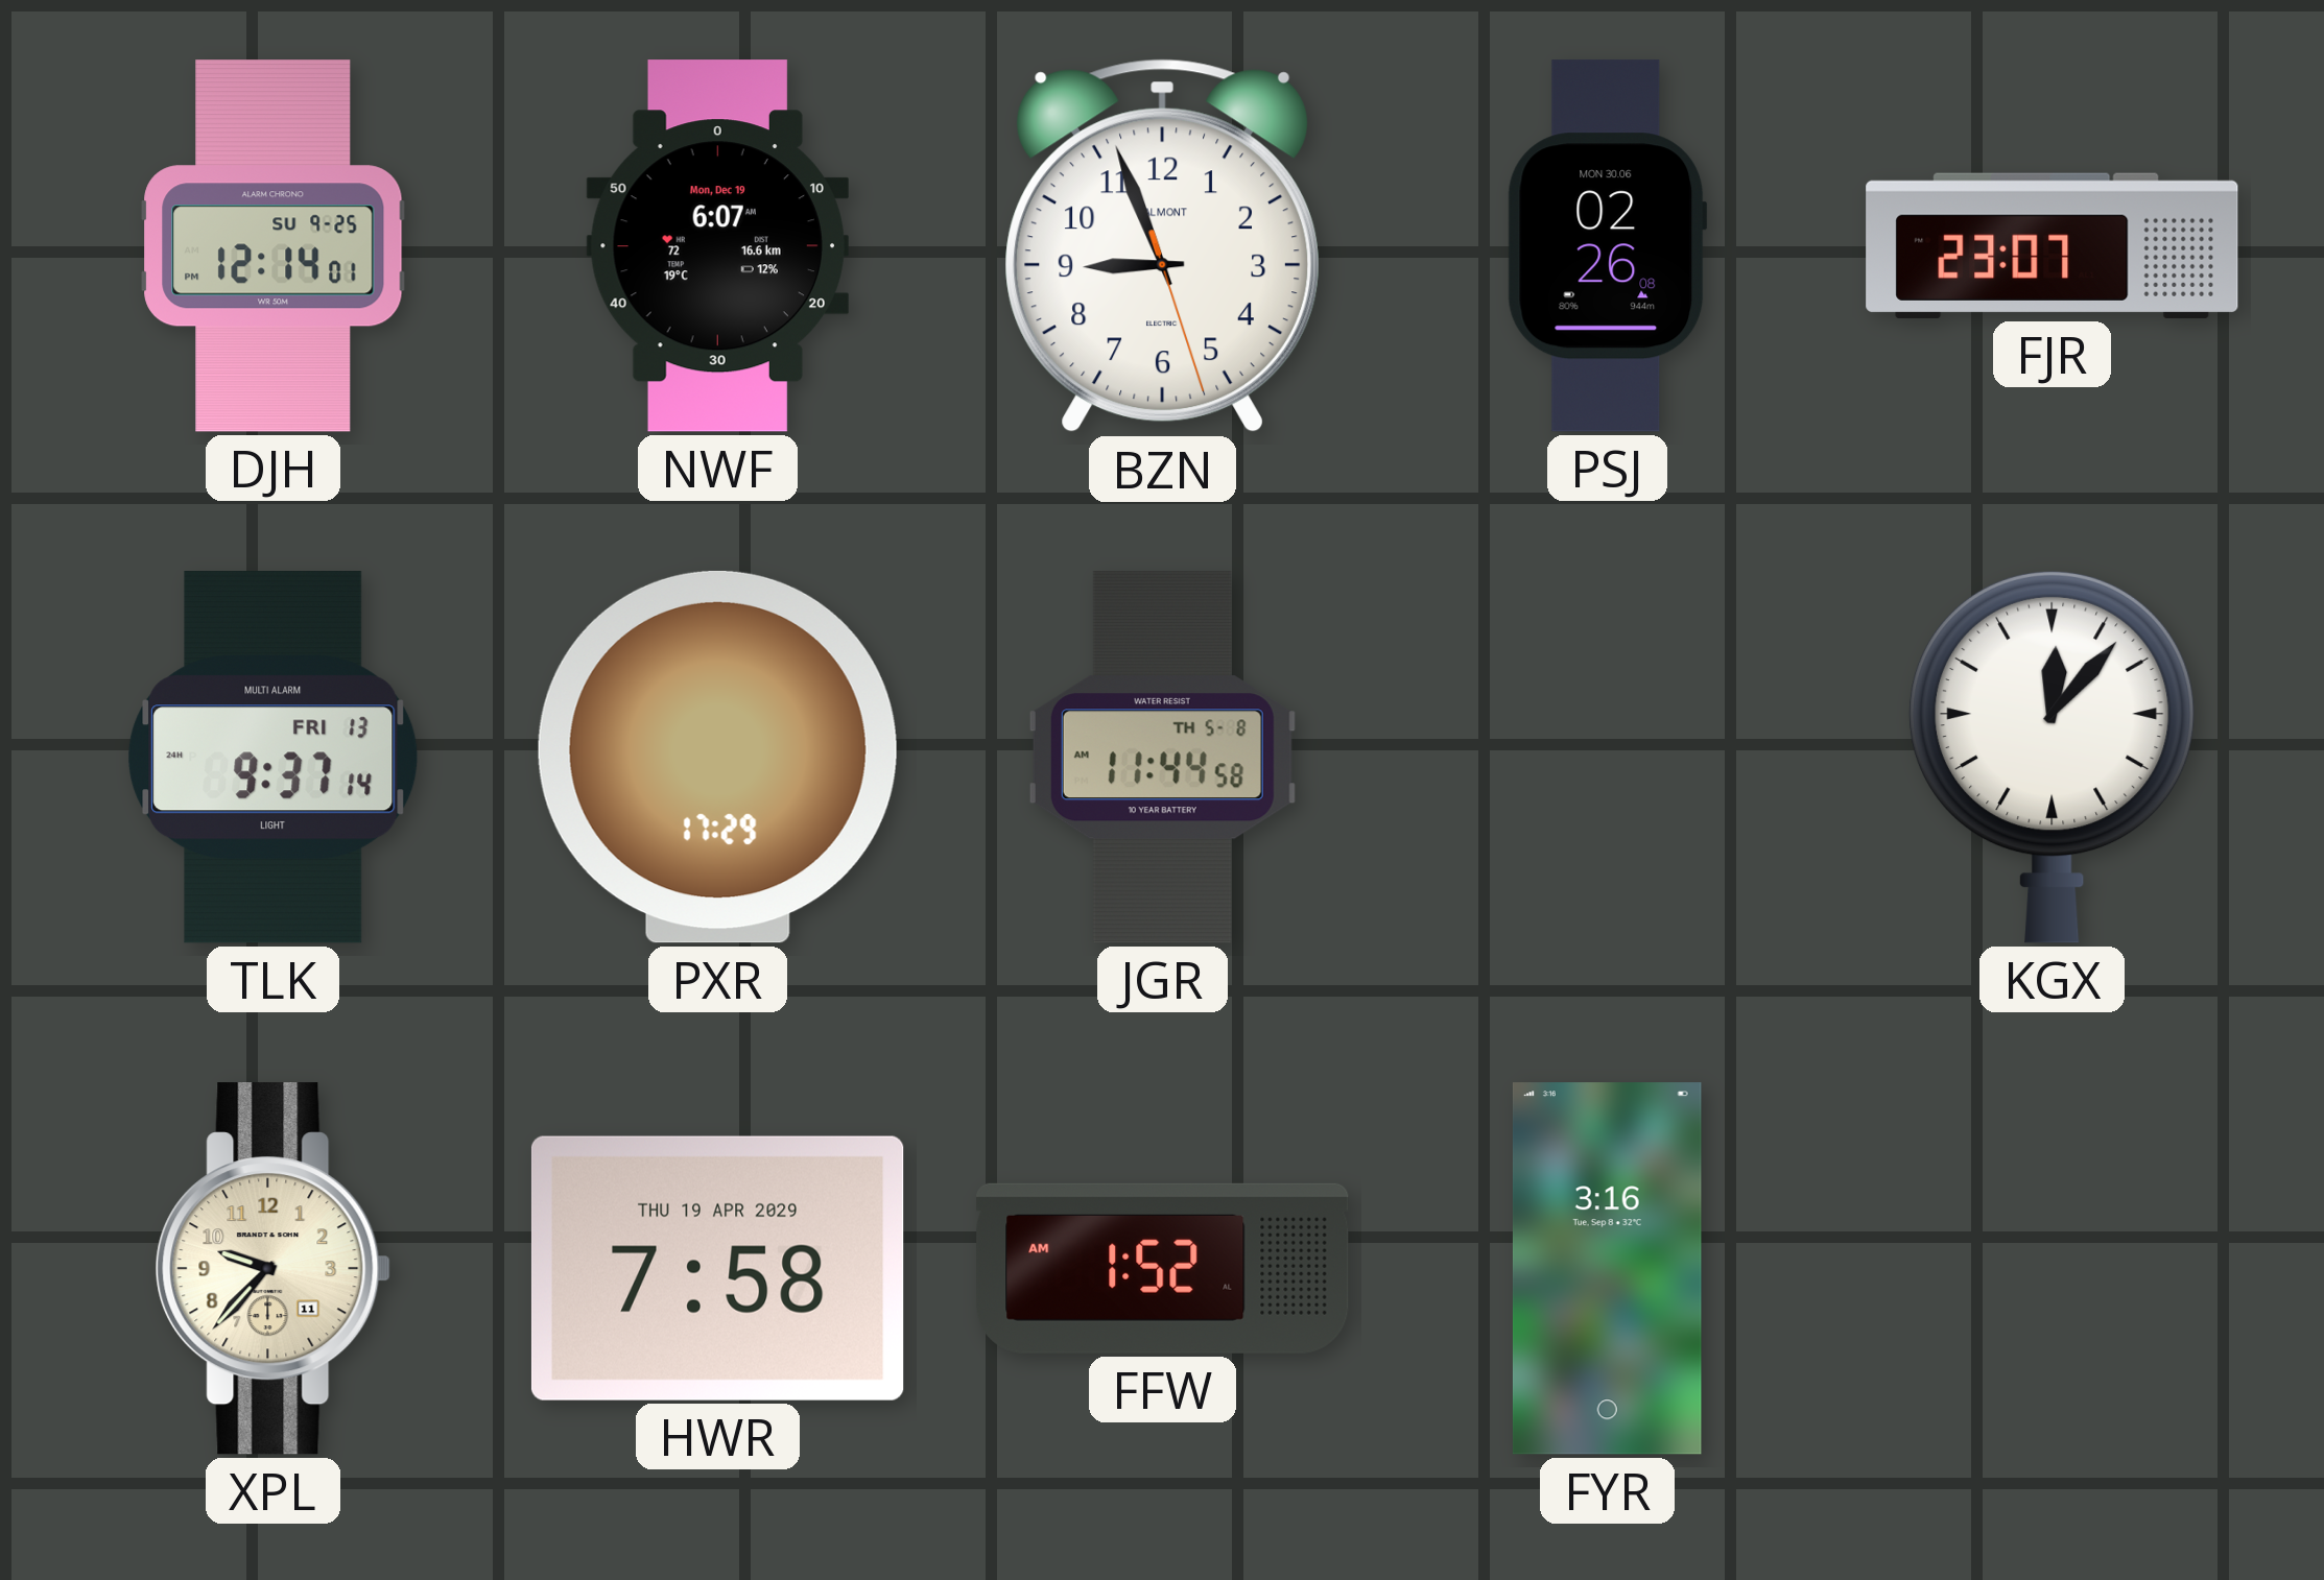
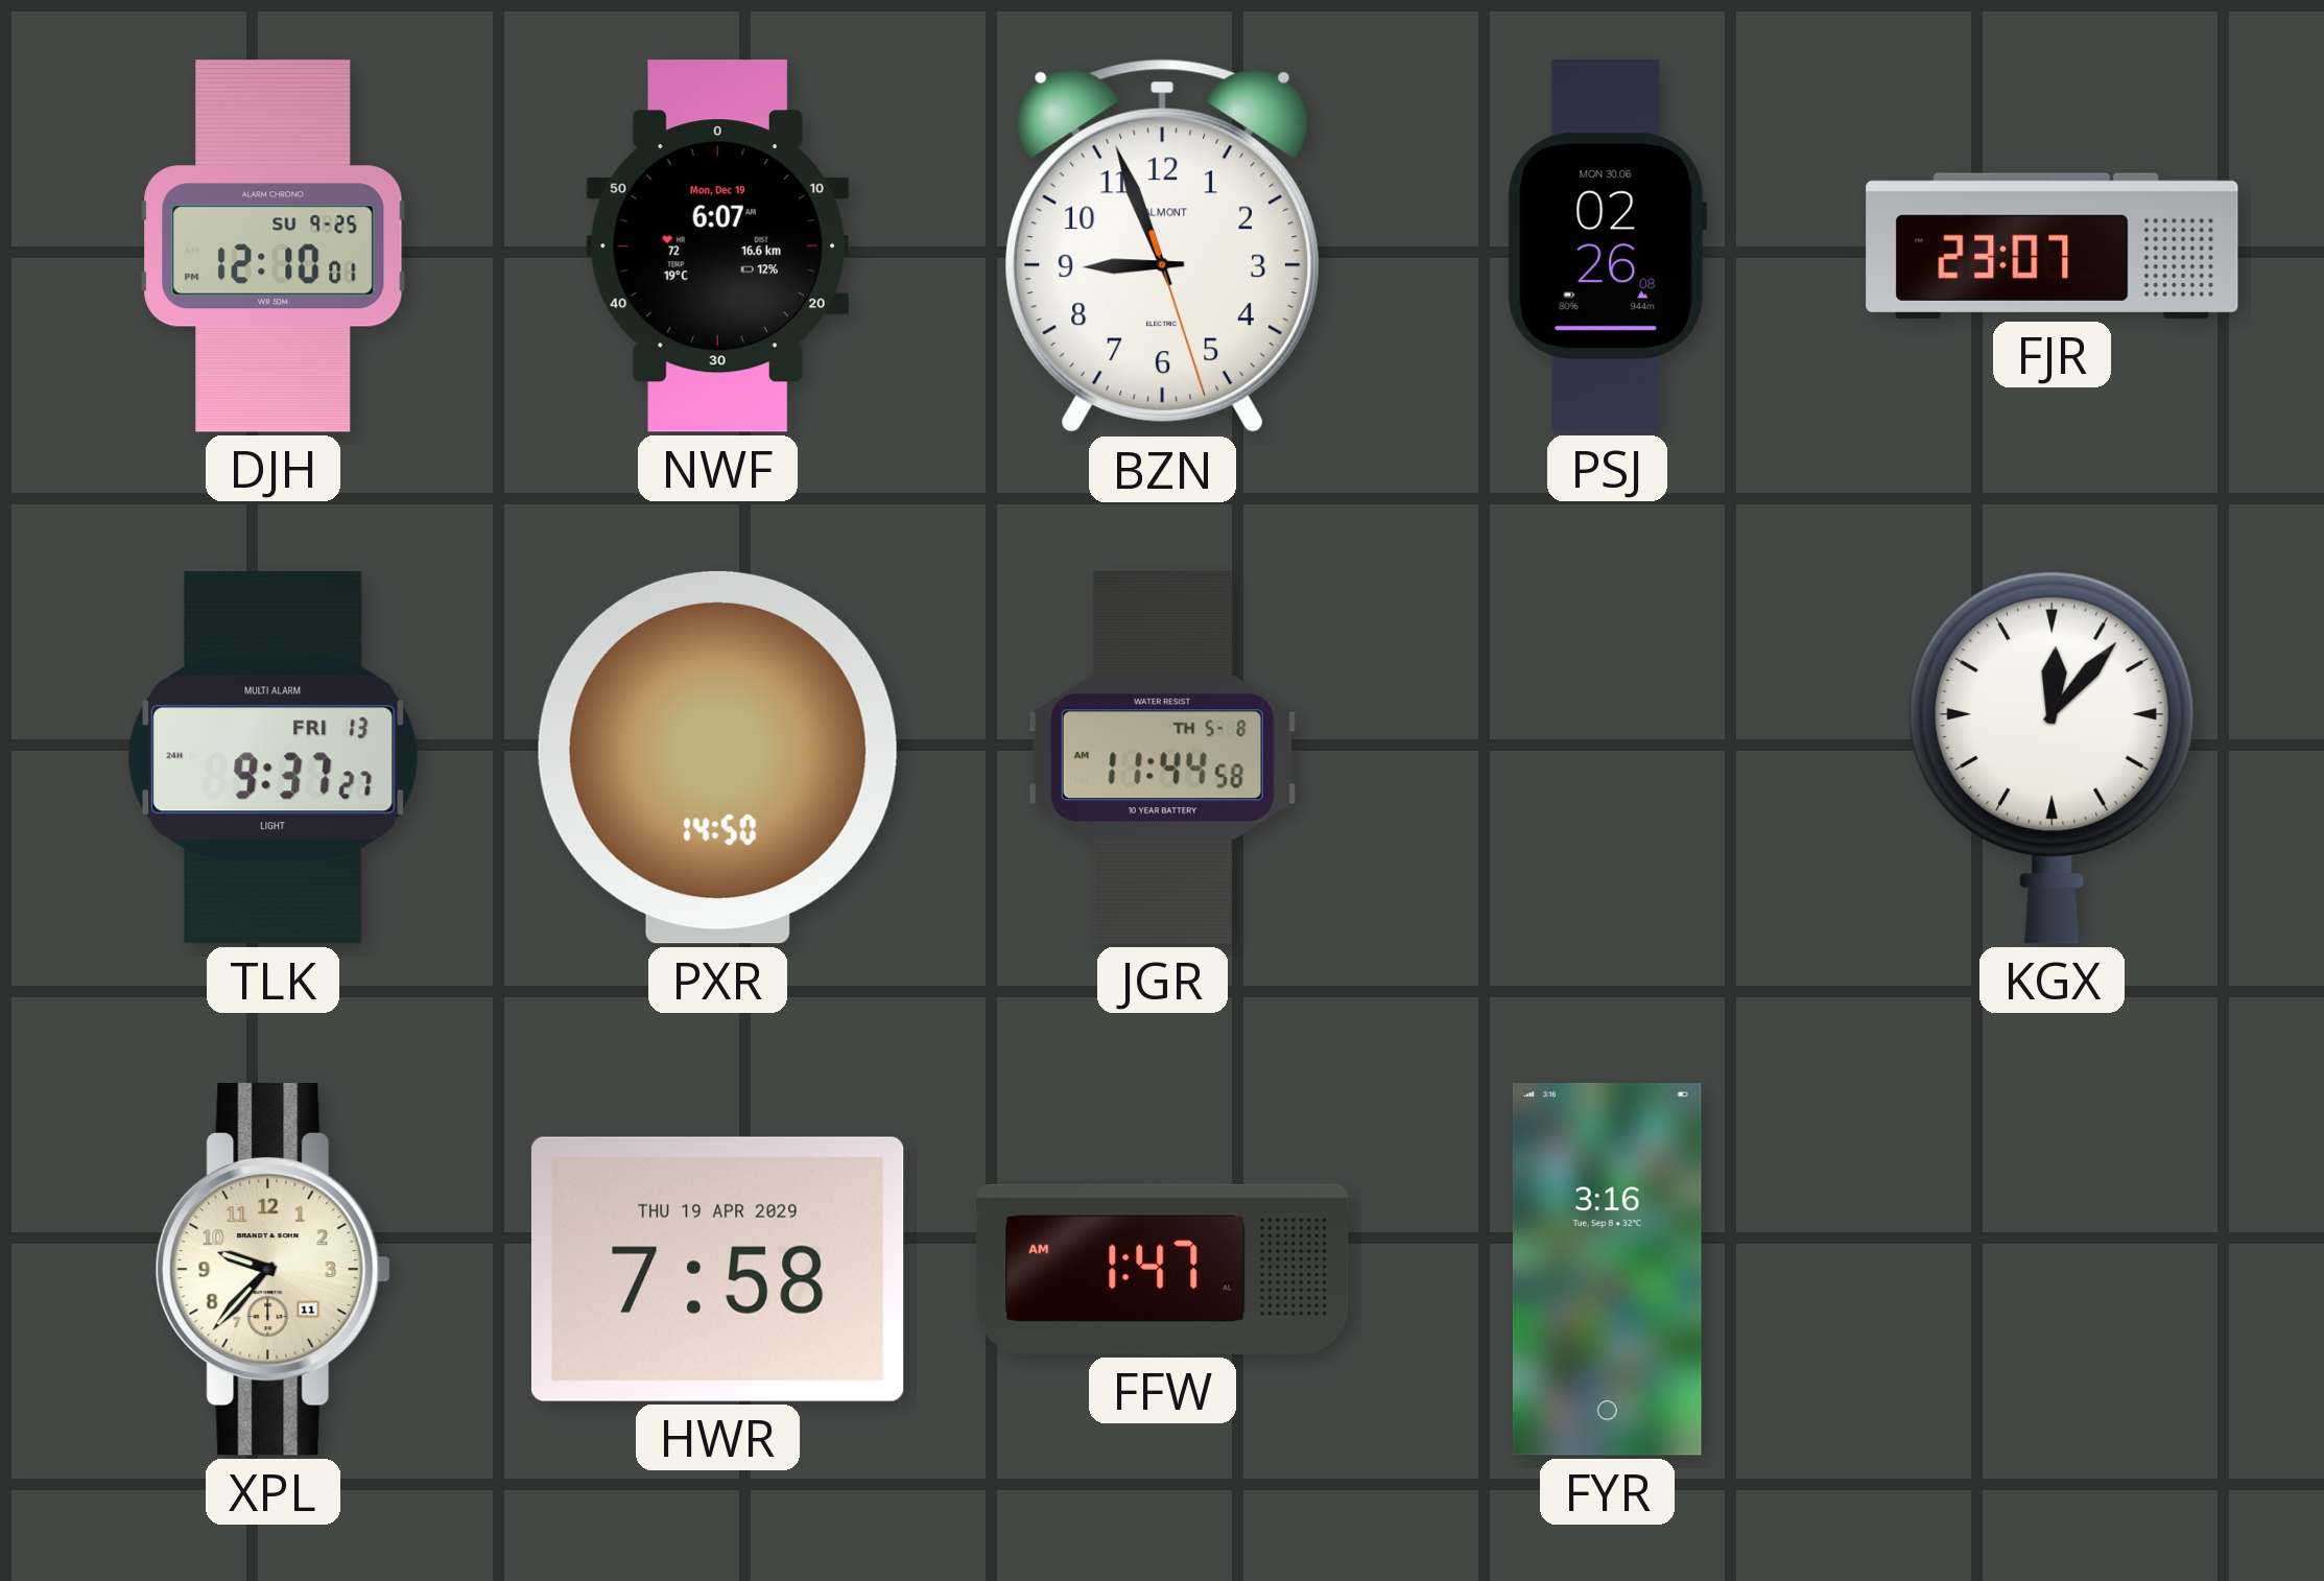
DJH: 12:14 -> 12:10 (274, 246)
TLK: 9:37:14 -> 9:37:27 (274, 758)
PXR: 17:29 -> 14:50 (717, 757)
FFW: 1:52 -> 1:47 (1163, 1269)
